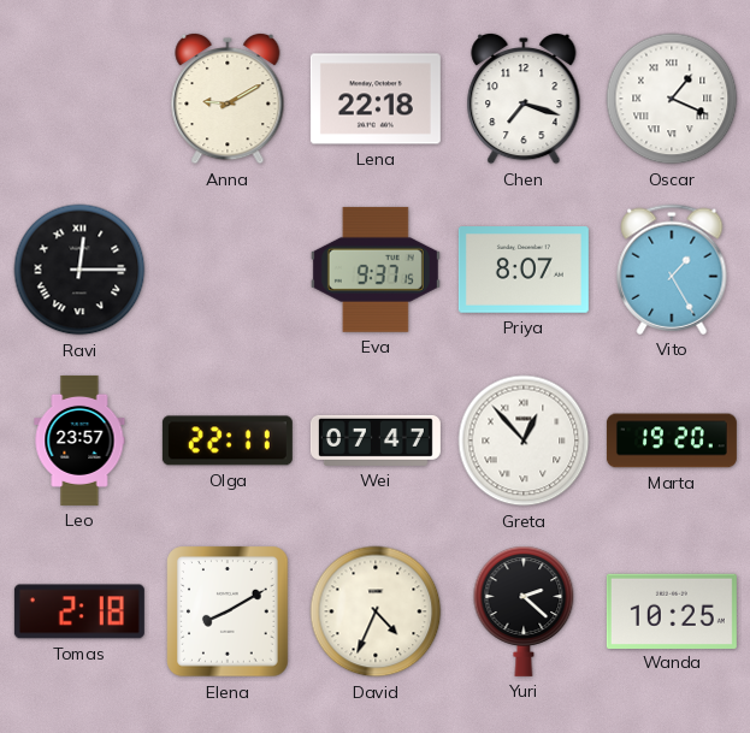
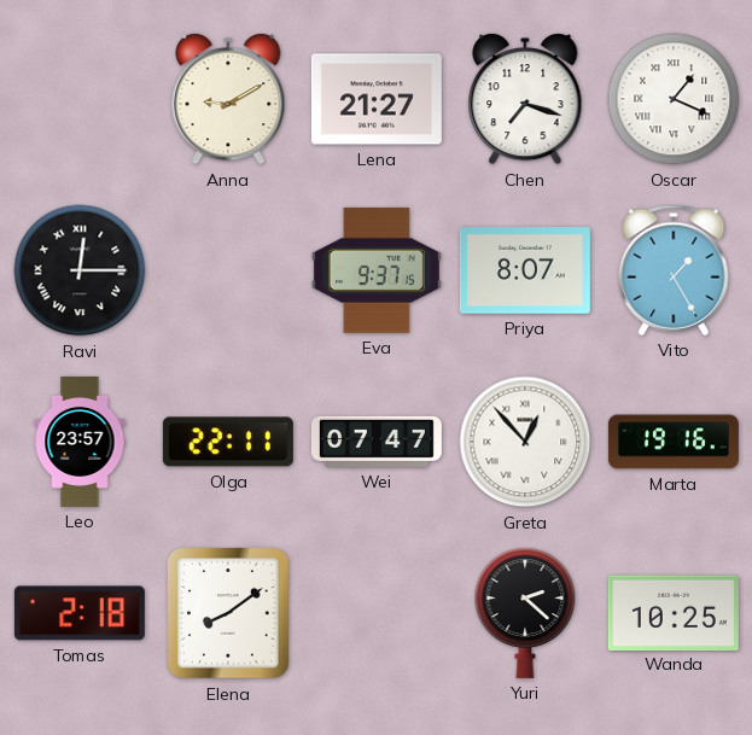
Lena: 22:18 -> 21:27 (377, 99)
Marta: 19:20 -> 19:16 (674, 442)
Elena: 8:10 -> 8:09 (228, 613)
David: 4:34 -> none (376, 611)
